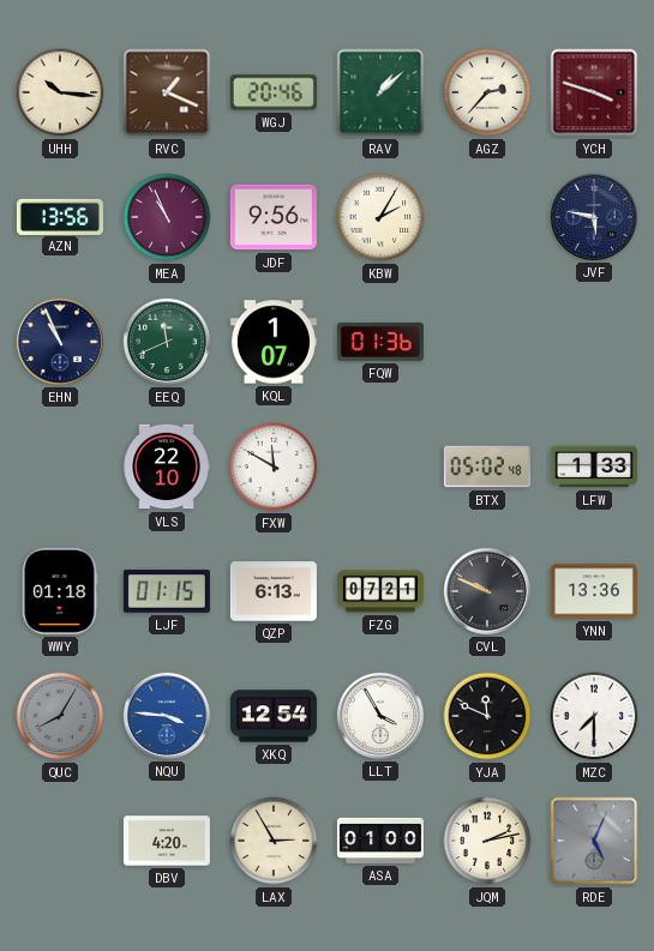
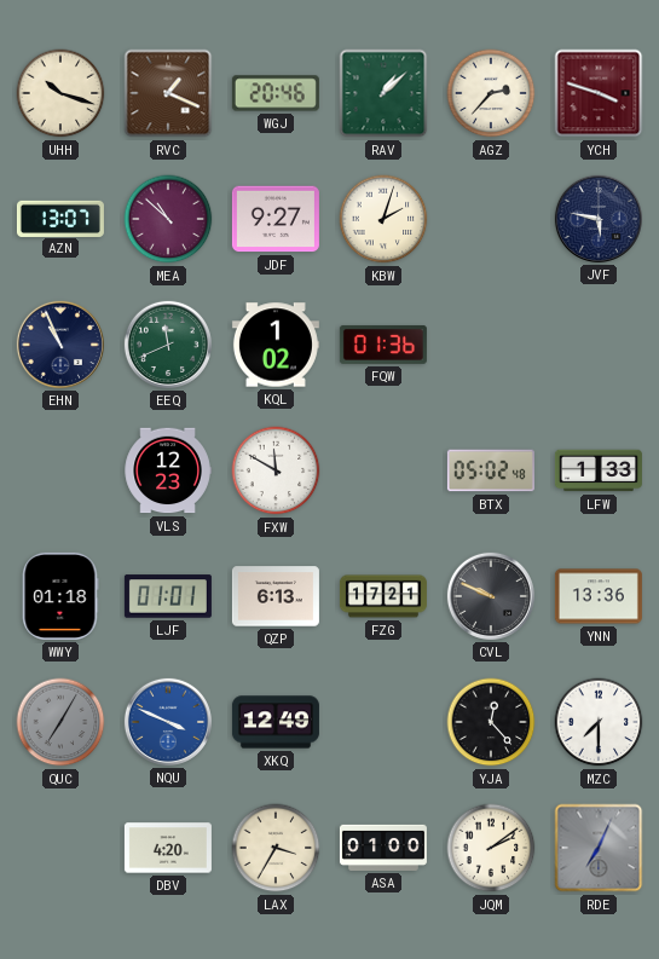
UHH: 10:16 -> 10:18 (60, 93)
AZN: 13:56 -> 13:07 (60, 218)
MEA: 10:56 -> 10:52 (168, 219)
JDF: 9:56 -> 9:27 (276, 219)
KBW: 2:05 -> 2:03 (383, 219)
KQL: 1:07 -> 1:02 (276, 345)
VLS: 22:10 -> 12:23 (168, 470)
LJF: 01:15 -> 01:01 (168, 596)
FZG: 07:21 -> 17:21 (383, 596)
QUC: 8:05 -> 7:05 (60, 722)
NQU: 3:46 -> 3:49 (168, 722)
XKQ: 12:54 -> 12:49 (276, 722)
LLT: 3:55 -> none (380, 716)
YJA: 11:49 -> 12:23 (491, 722)
LAX: 2:55 -> 3:35 (276, 848)
JQM: 2:13 -> 2:09 (491, 848)
RDE: 5:04 -> 7:04 (599, 848)
